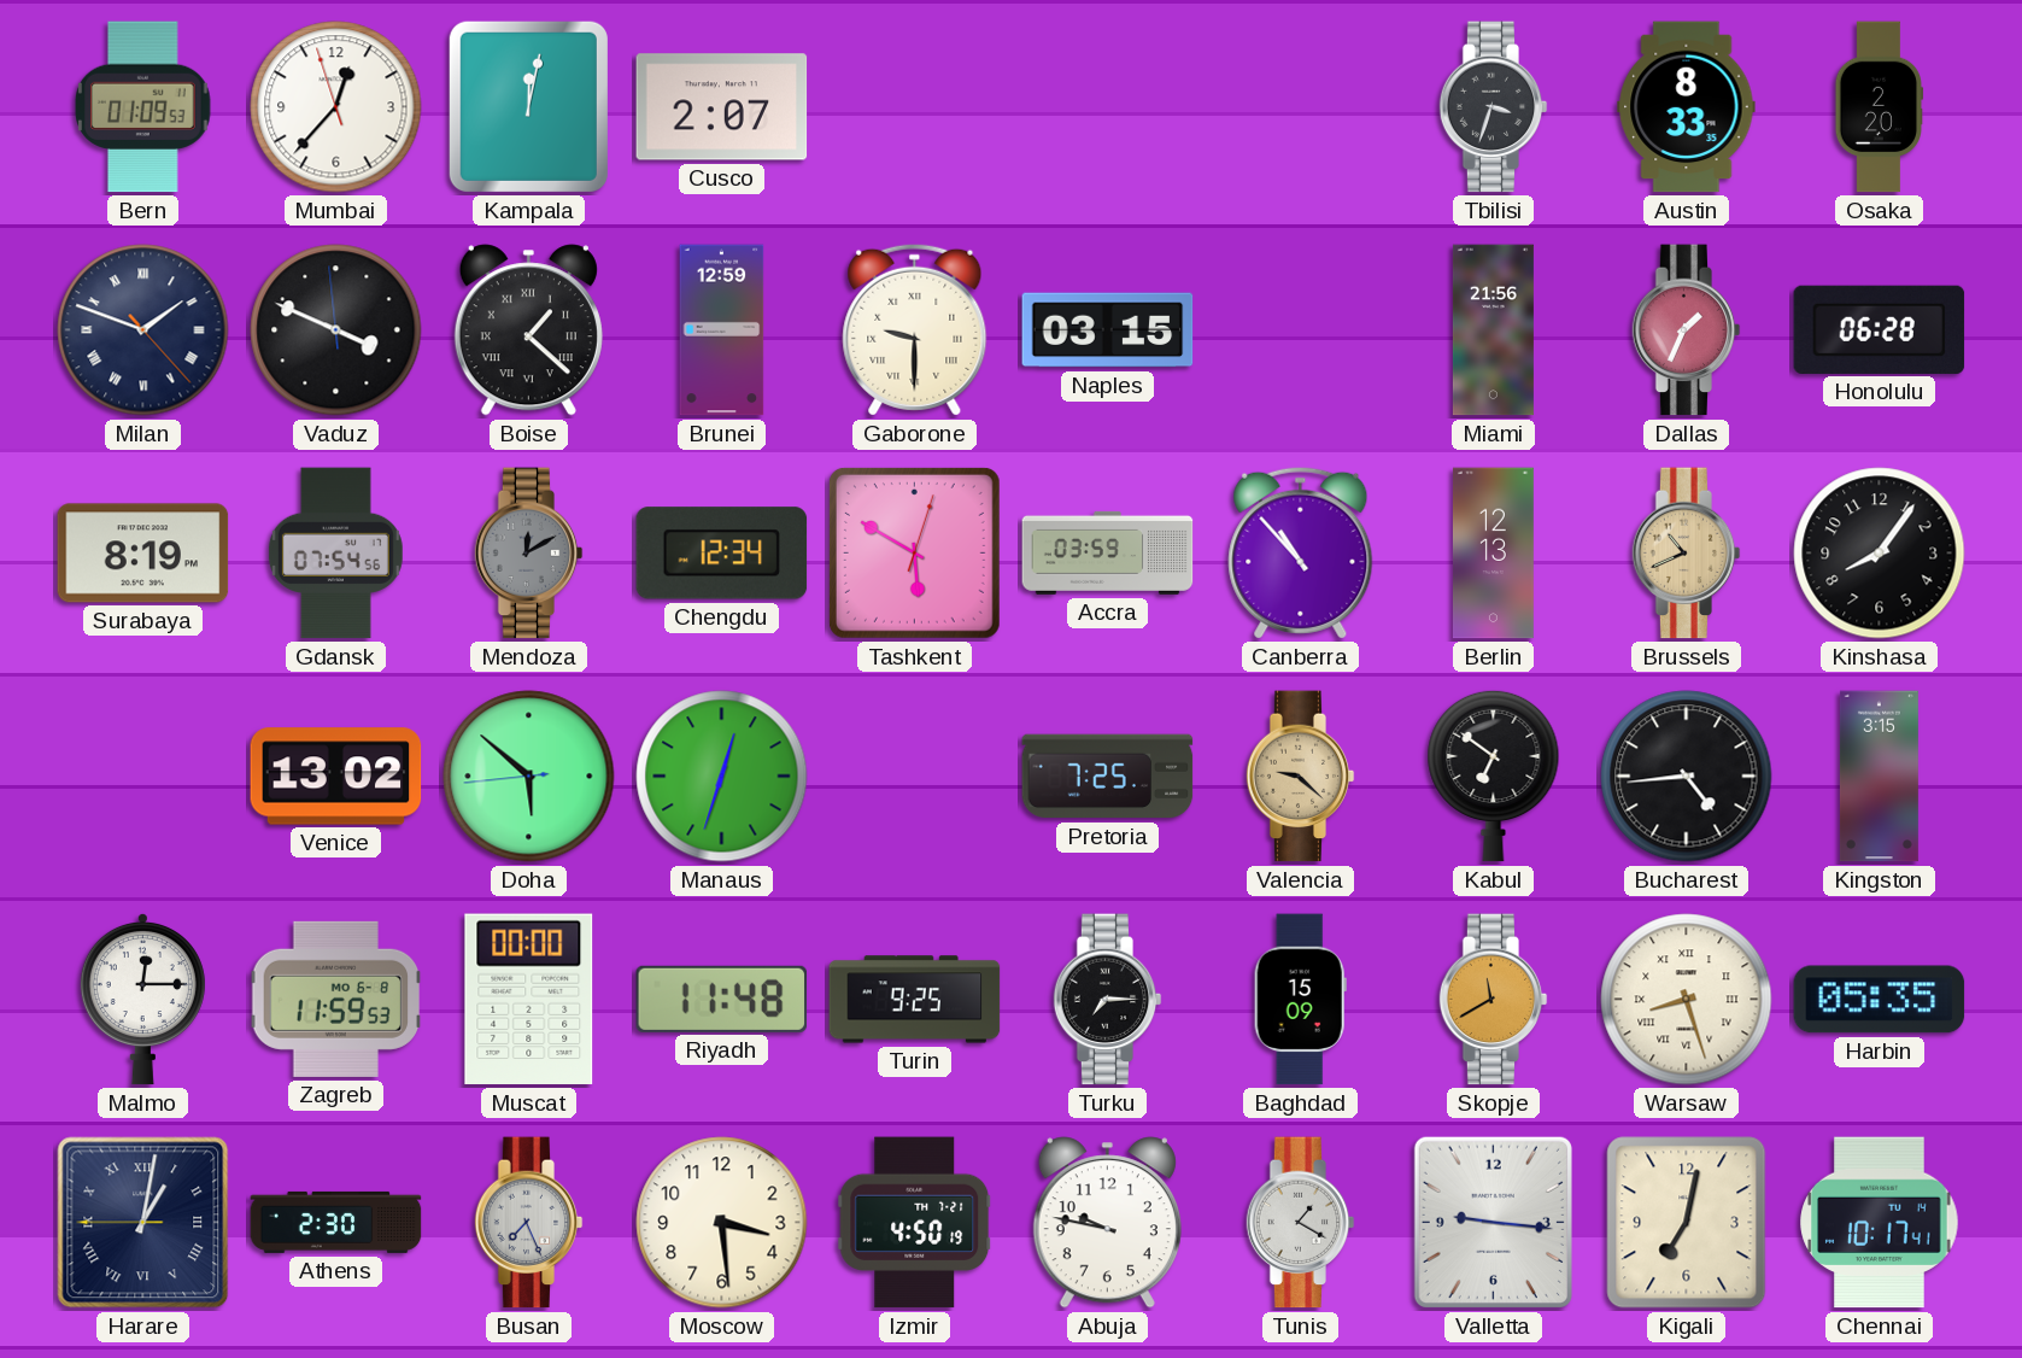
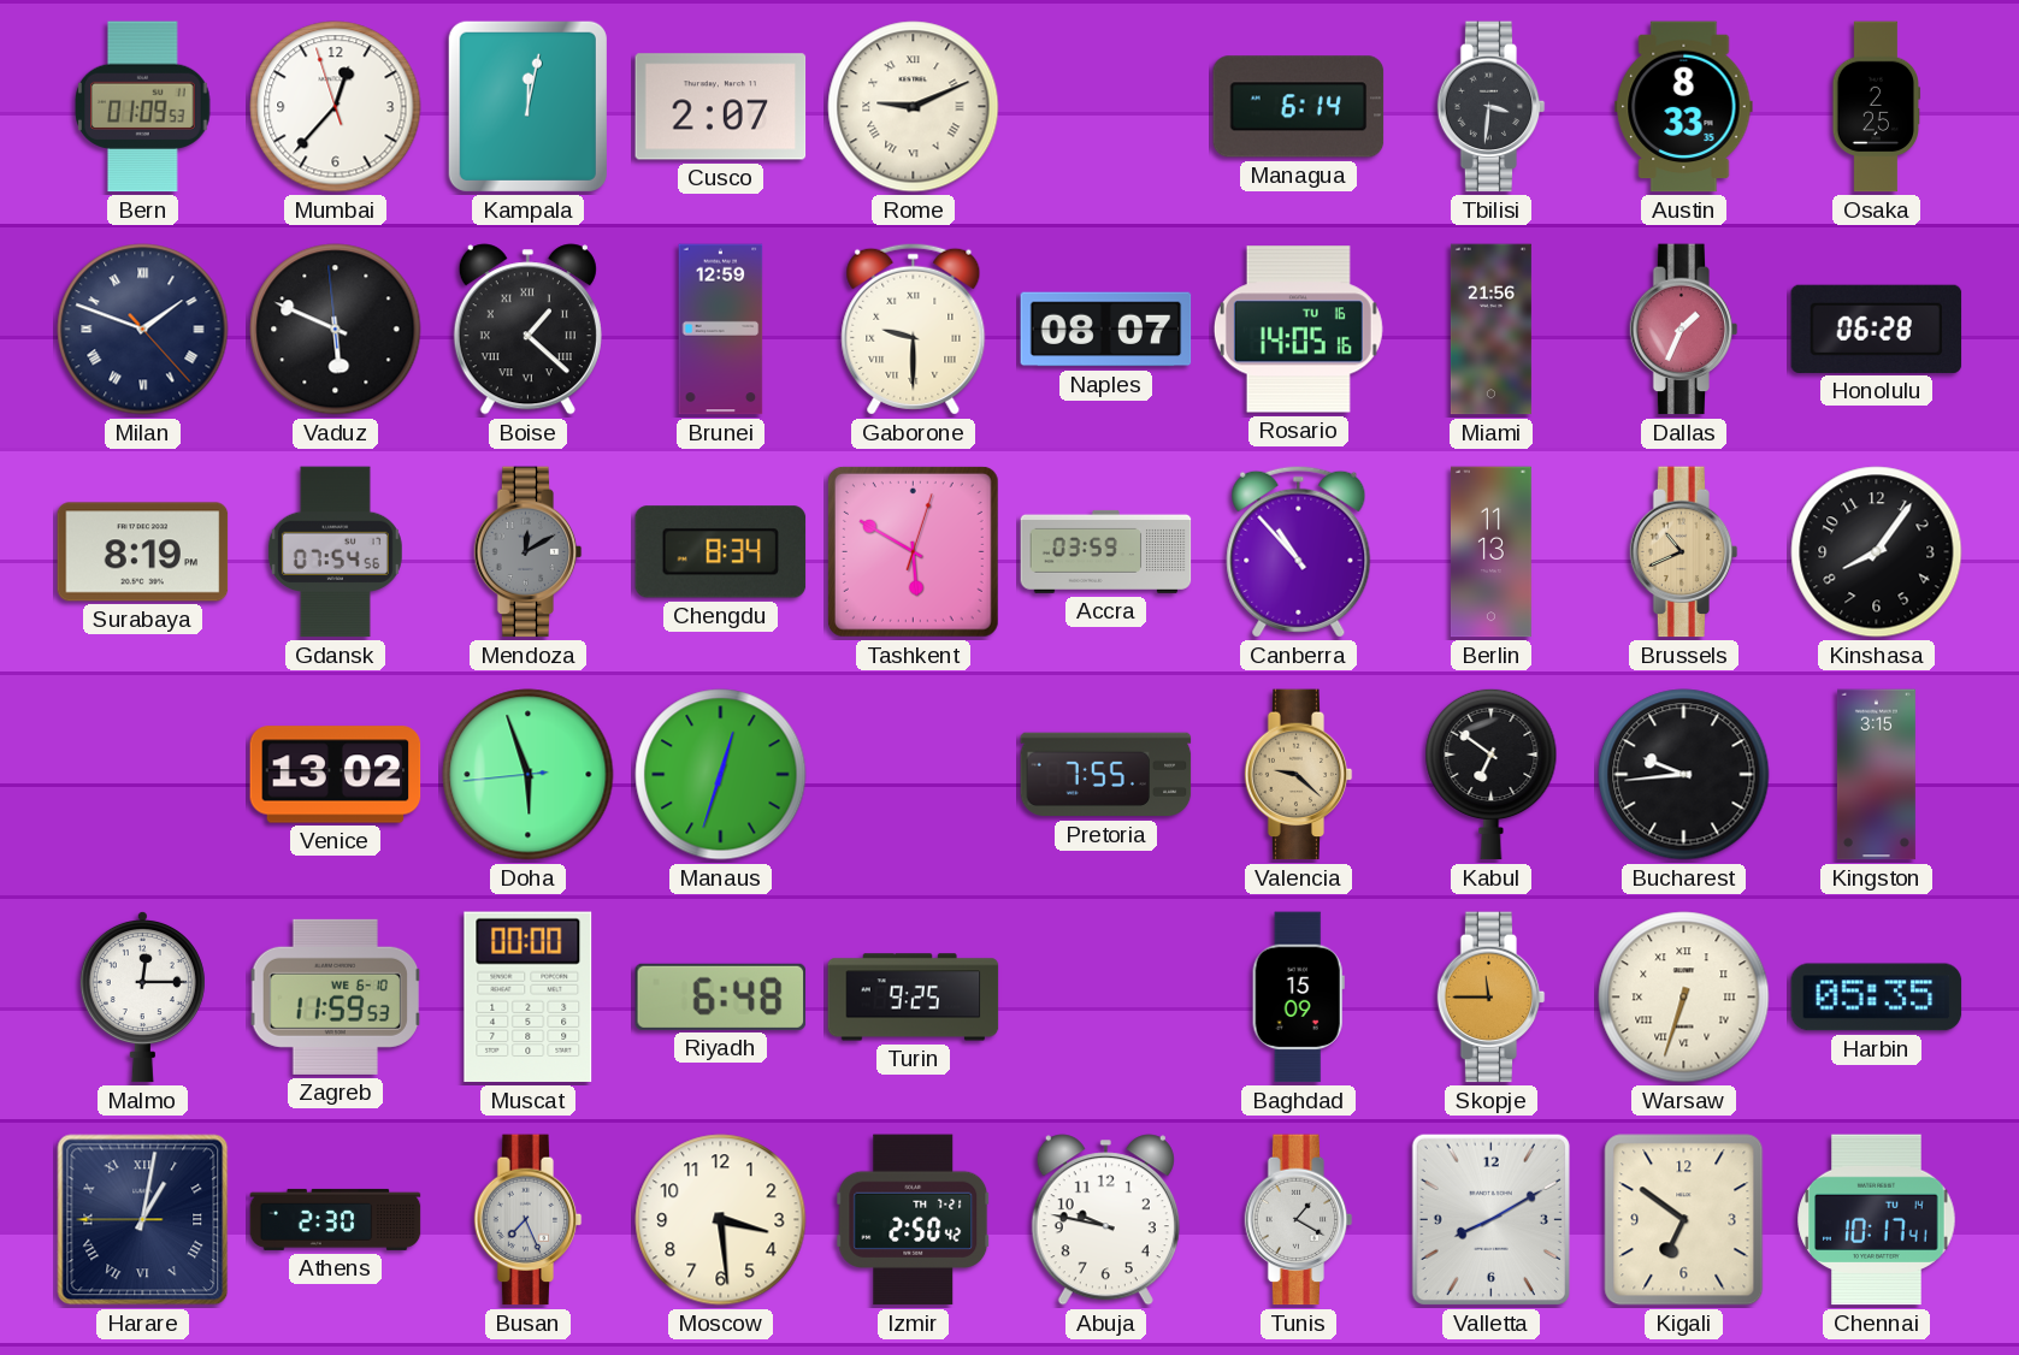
Rome: none -> 9:11 (914, 107)
Managua: none -> 6:14 (1299, 107)
Tbilisi: 3:33 -> 3:31 (1492, 107)
Osaka: 2:20 -> 2:25 (1877, 107)
Vaduz: 3:48 -> 5:48 (336, 330)
Naples: 03:15 -> 08:07 (1106, 330)
Rosario: none -> 14:05 (1298, 330)
Chengdu: 12:34 -> 8:34 (721, 552)
Berlin: 12:13 -> 11:13 (1490, 552)
Doha: 5:51 -> 5:56 (529, 775)
Pretoria: 7:25 -> 7:55 (1106, 775)
Bucharest: 4:44 -> 9:44 (1684, 775)
Zagreb date: MO 6-8 -> WE 6-10 (336, 996)
Riyadh: 11:48 -> 6:48 (721, 996)
Turku: 7:15 -> none (1108, 1000)
Skopje: 11:40 -> 11:45 (1492, 998)
Warsaw: 8:27 -> 6:33 (1684, 998)
Izmir: 4:50 -> 2:50 (914, 1220)
Valletta: 9:16 -> 8:10 (1490, 1219)
Kigali: 7:02 -> 6:51 (1684, 1220)
